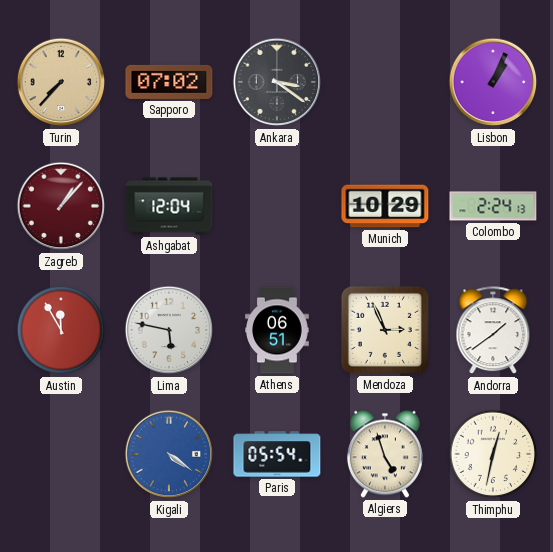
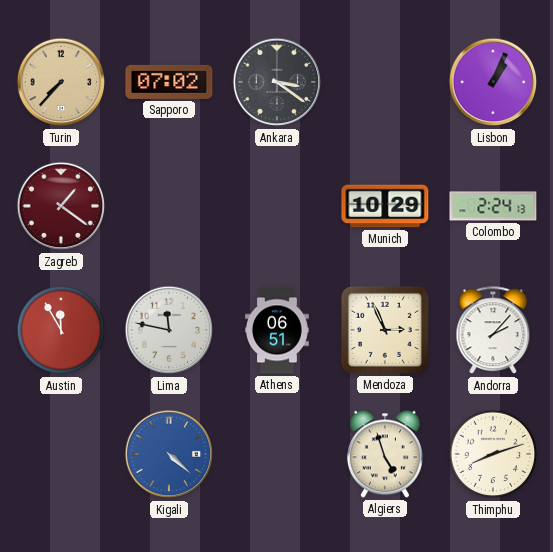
Zagreb: 1:07 -> 1:21 (61, 206)
Ashgabat: 12:04 -> none (169, 206)
Lima: 5:47 -> 11:47 (169, 330)
Andorra: 1:39 -> 2:07 (493, 331)
Kigali: 4:21 -> 4:22 (169, 454)
Paris: 05:54 -> none (277, 454)
Thimphu: 12:32 -> 8:12 (493, 454)
